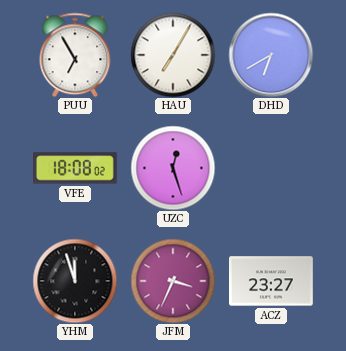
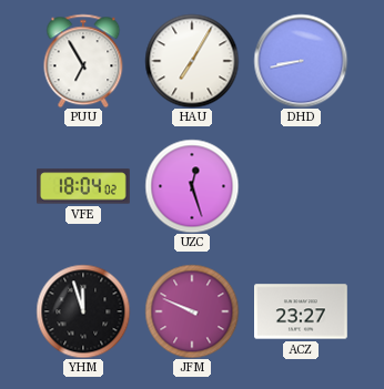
DHD: 6:40 -> 8:43 (301, 61)
VFE: 18:08 -> 18:04 (84, 186)
JFM: 3:34 -> 9:49 (192, 311)
